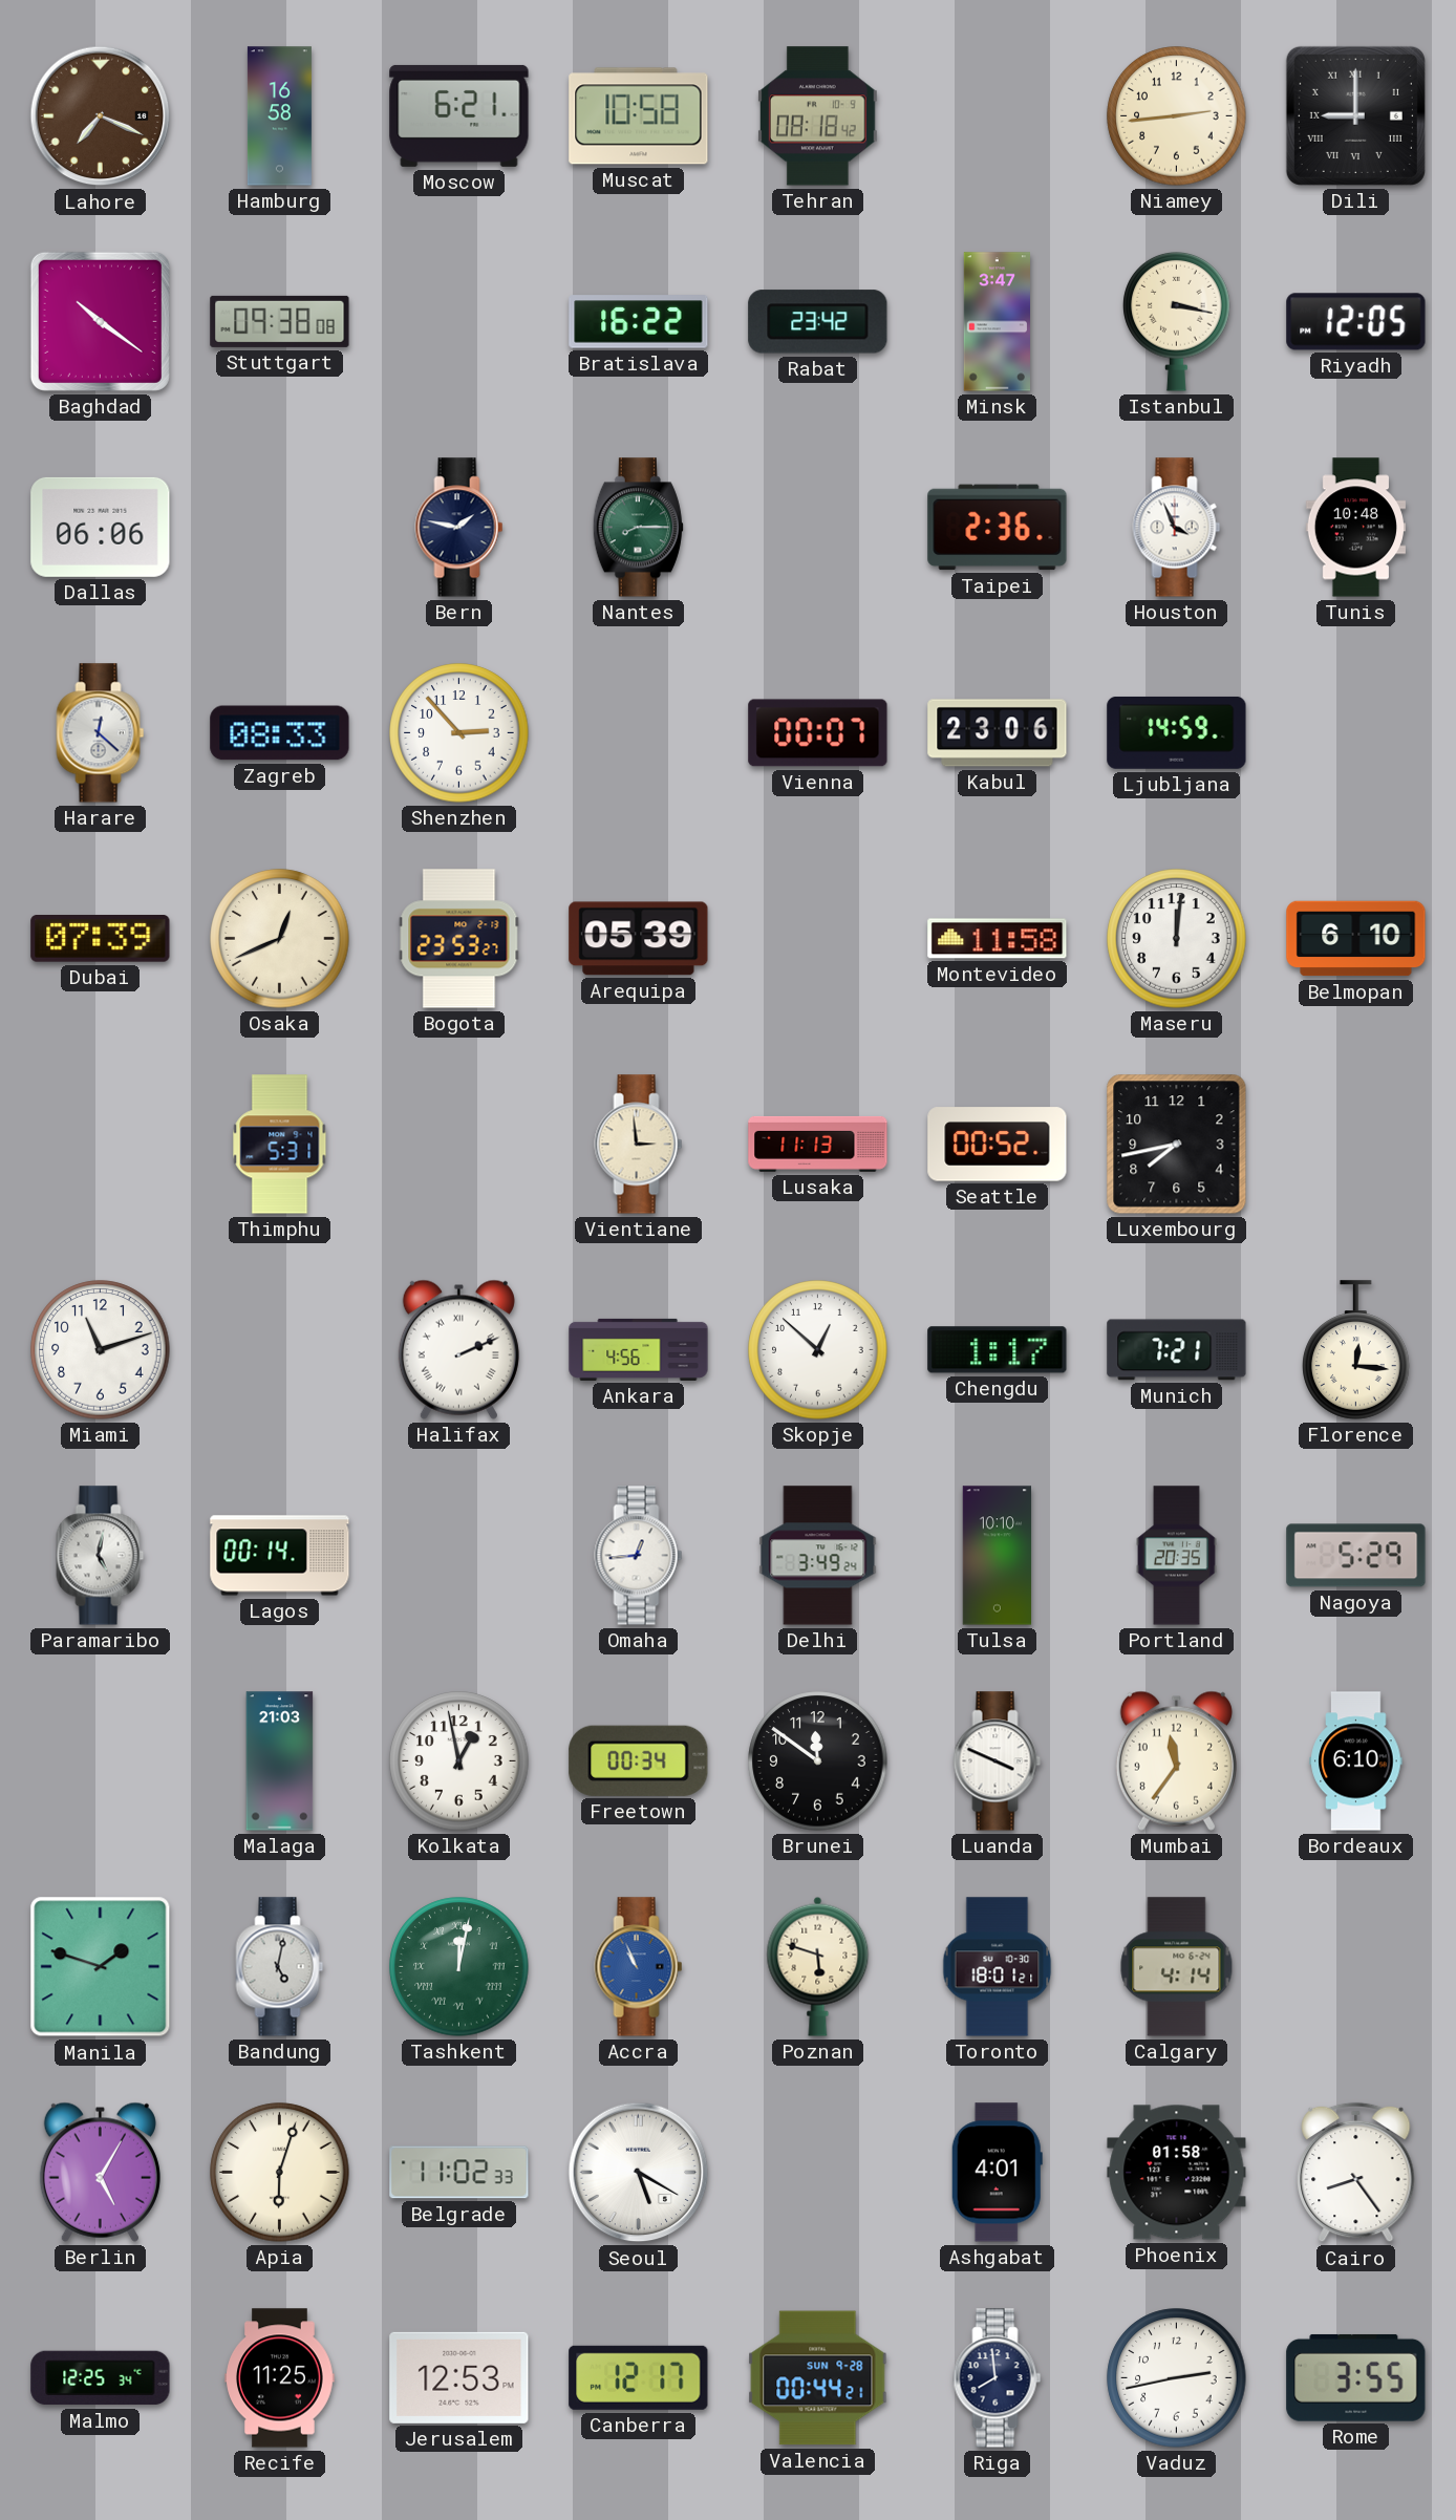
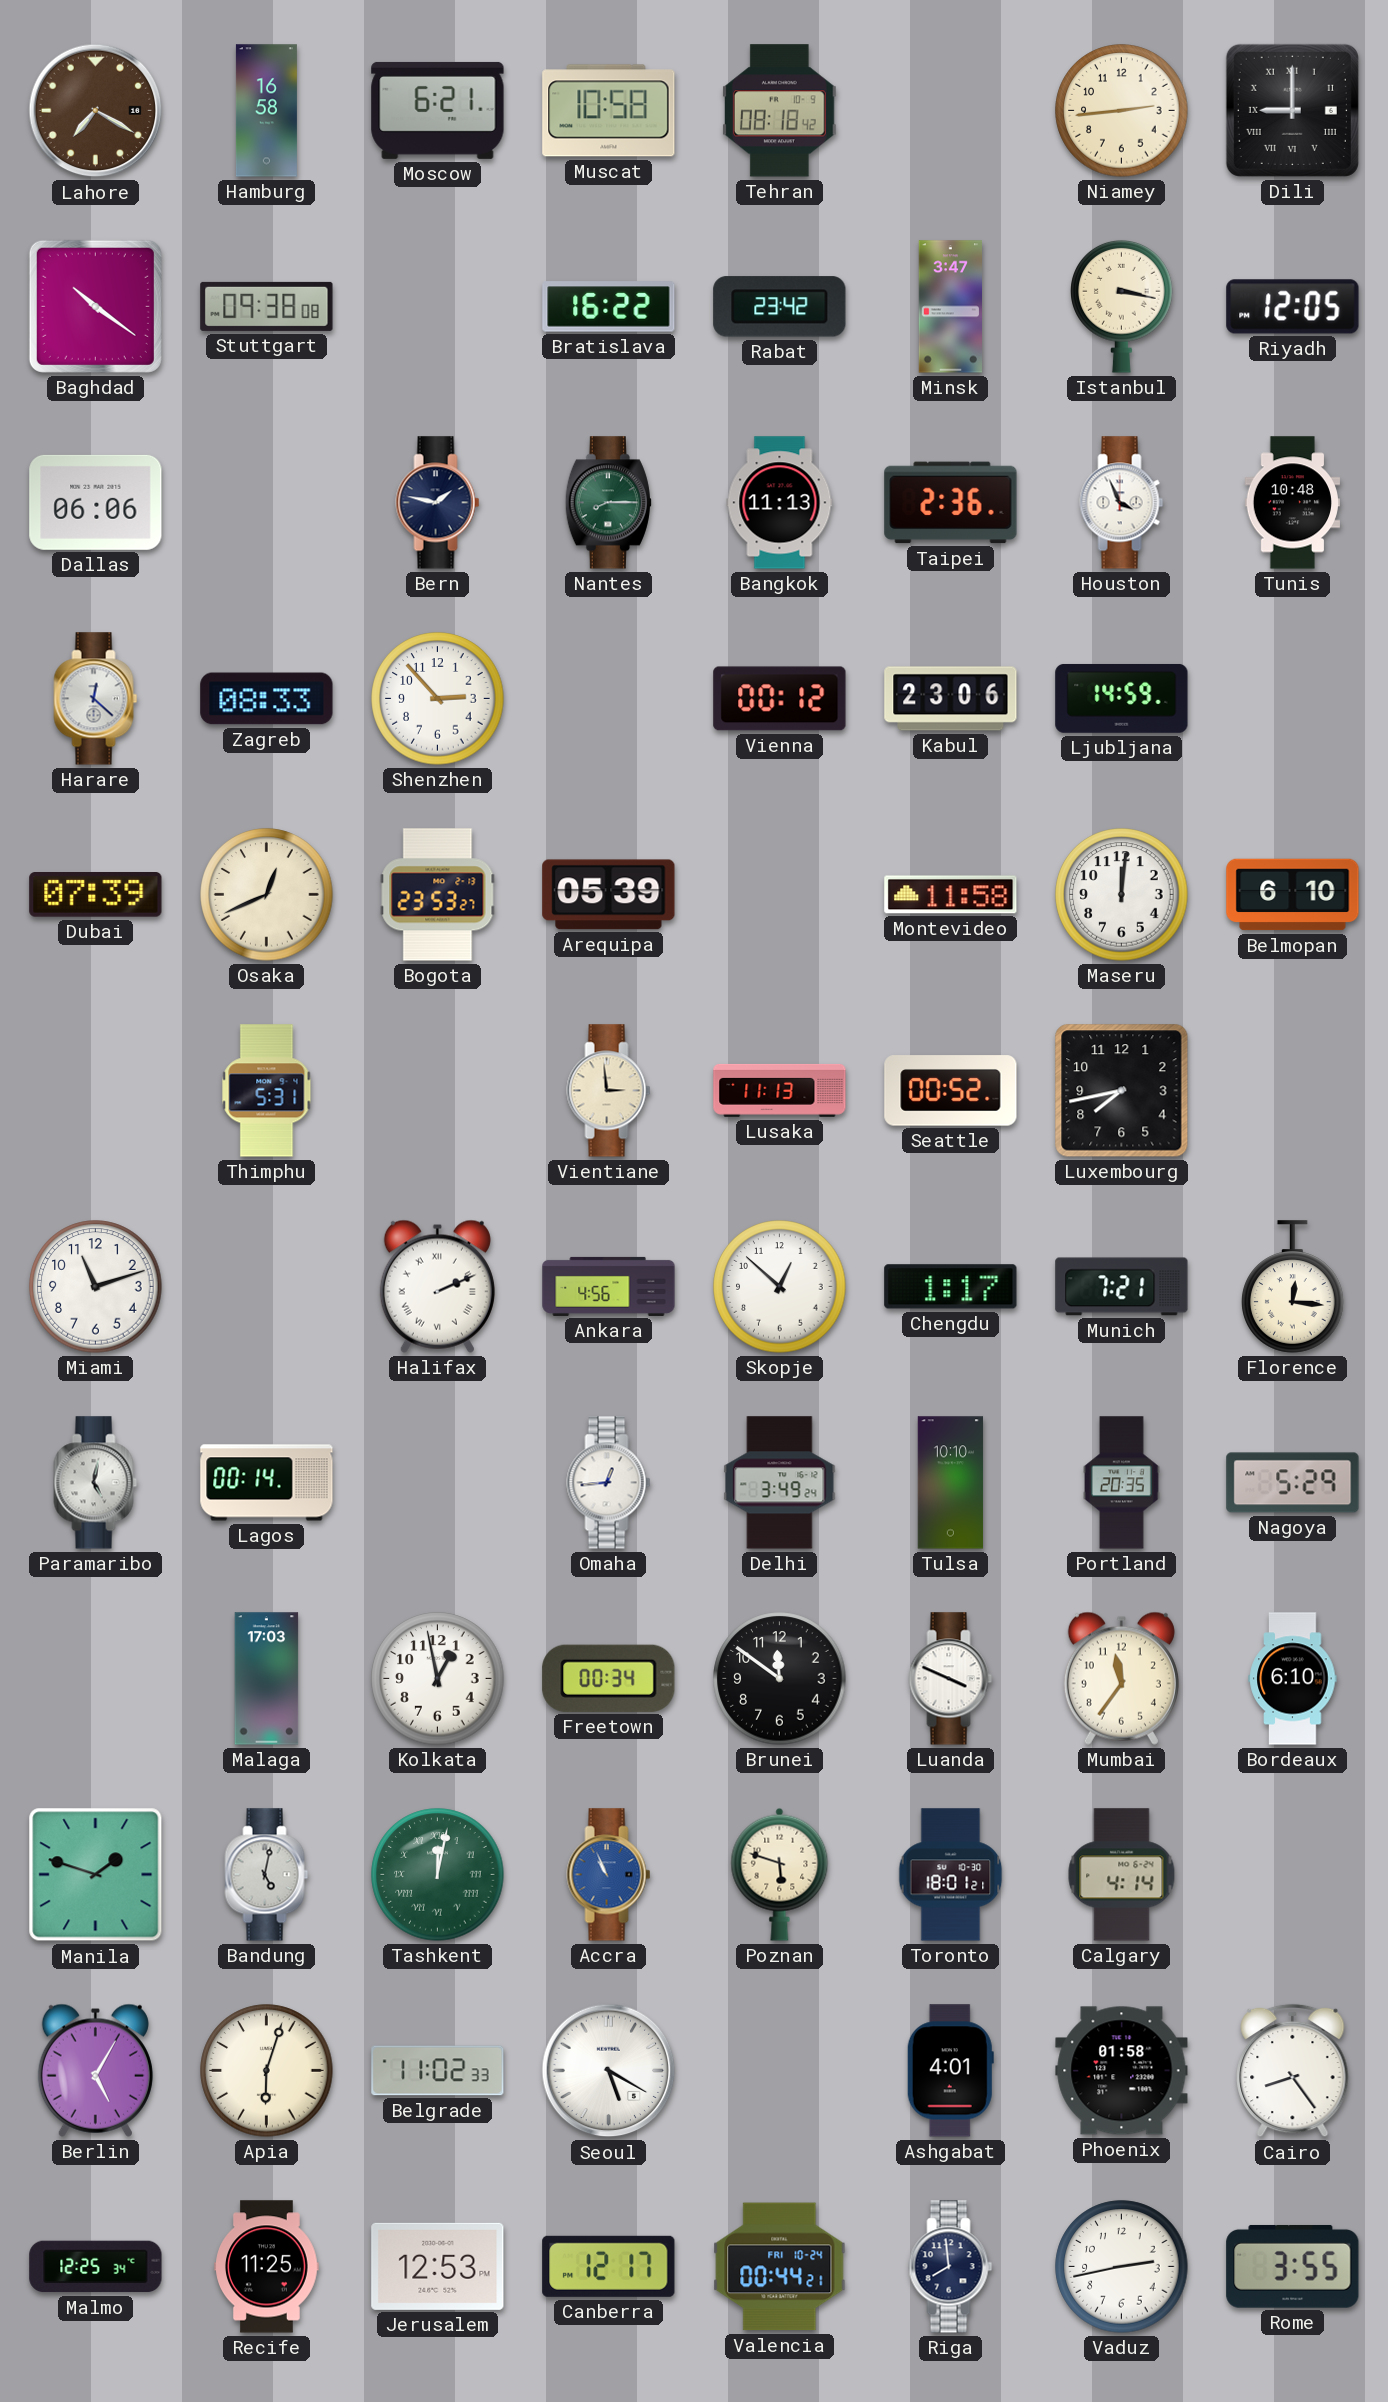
Lahore: 7:19 -> 7:20 (96, 111)
Bangkok: none -> 11:13 (780, 503)
Vienna: 00:07 -> 00:12 (780, 699)
Malaga: 21:03 -> 17:03 (267, 1679)
Valencia date: SUN 9-28 -> FRI 10-24 (780, 2267)
